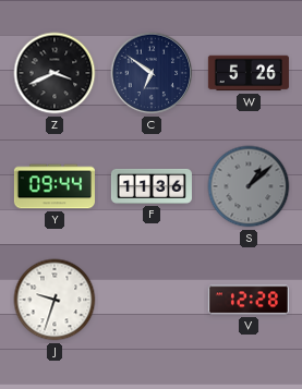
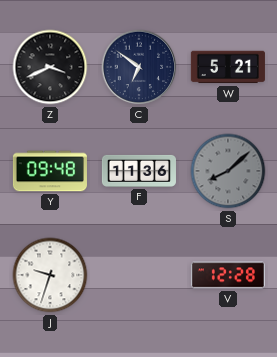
W: 5:26 -> 5:21 (228, 67)
Y: 09:44 -> 09:48 (50, 171)
S: 1:08 -> 8:08 (228, 171)
